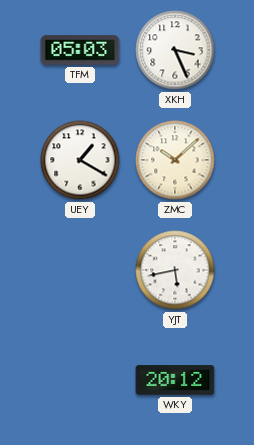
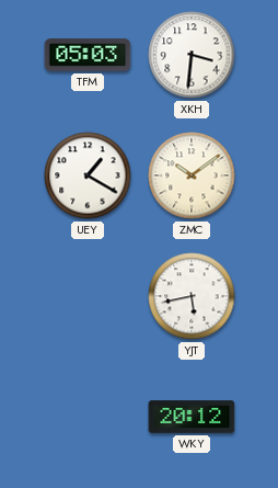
XKH: 3:26 -> 3:31 (192, 55)
ZMC: 10:08 -> 10:09 (192, 175)
